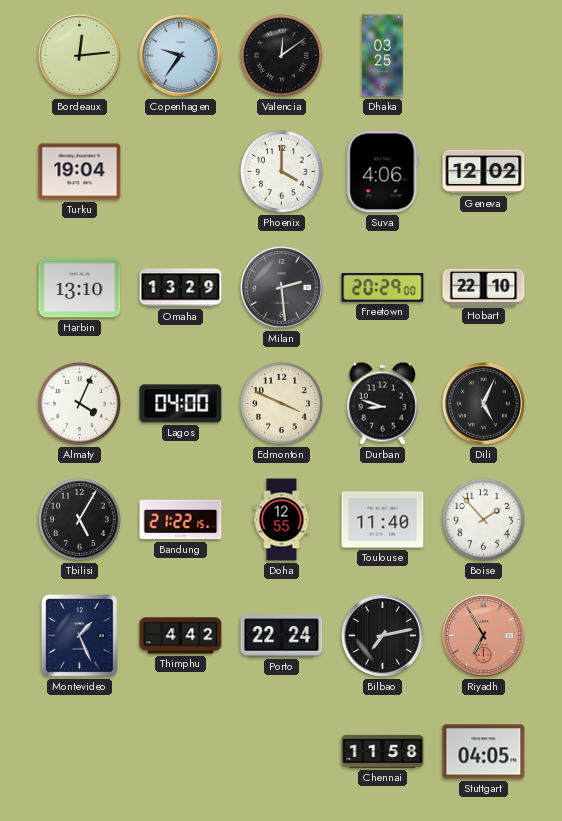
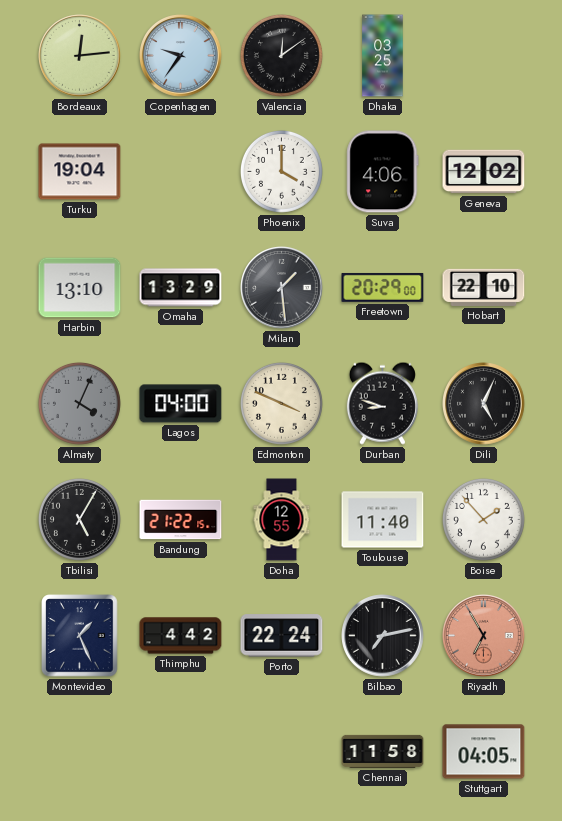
Milan: 2:29 -> 1:29 (282, 288)
Almaty dial: white -> grey (79, 403)
